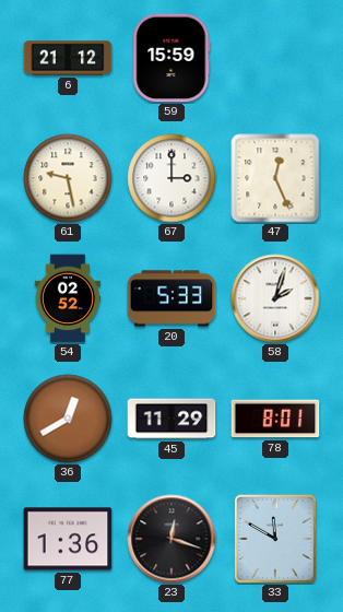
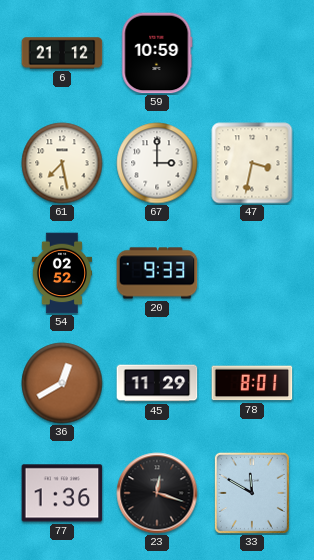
59: 15:59 -> 10:59 (157, 53)
61: 9:28 -> 7:28 (62, 163)
47: 12:26 -> 3:32 (252, 163)
20: 5:33 -> 9:33 (157, 273)
58: 2:03 -> none (275, 298)
